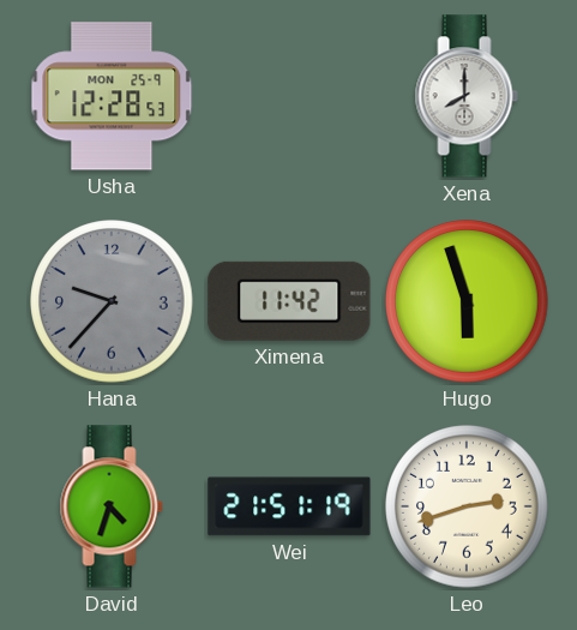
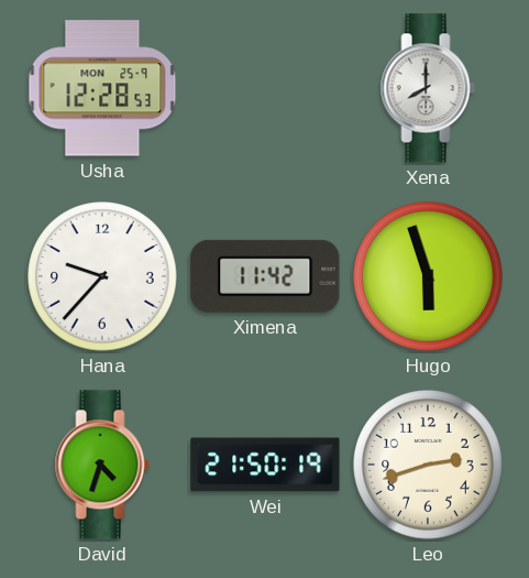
Hana dial: grey -> white (102, 276)
Wei: 21:51 -> 21:50 (265, 465)
